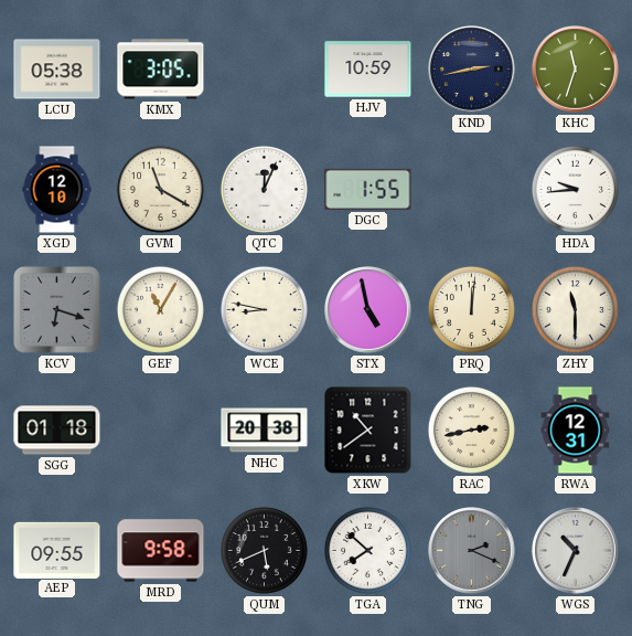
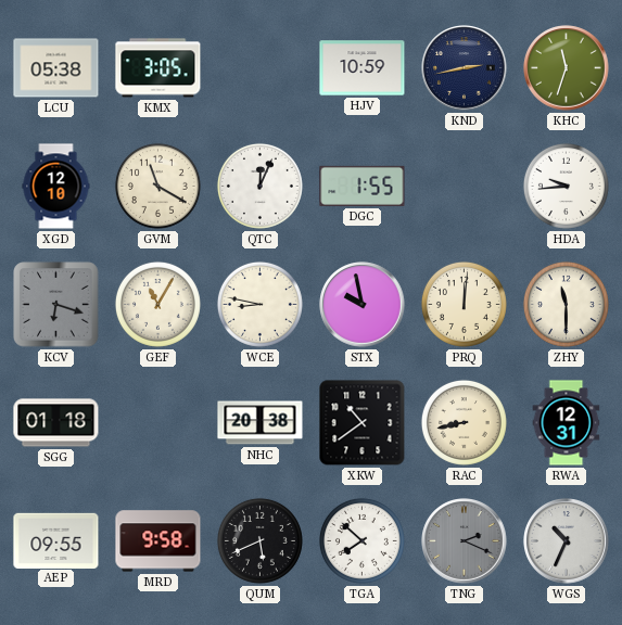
STX: 4:58 -> 9:58 (363, 305)
RAC: 2:43 -> 8:43 (464, 422)
